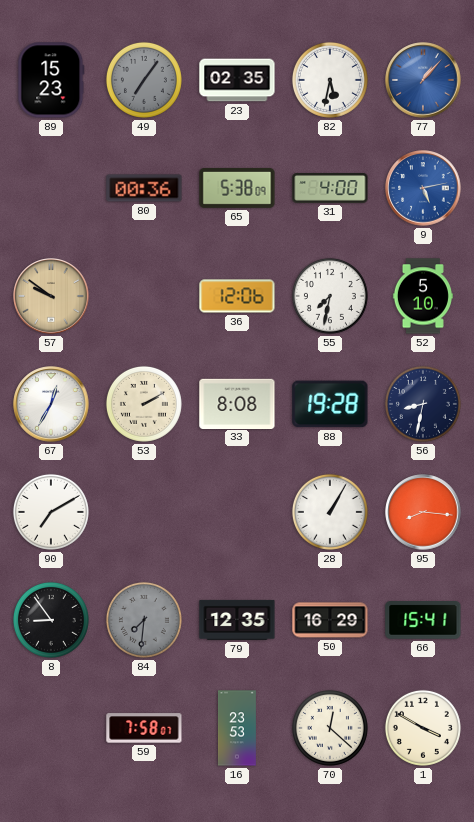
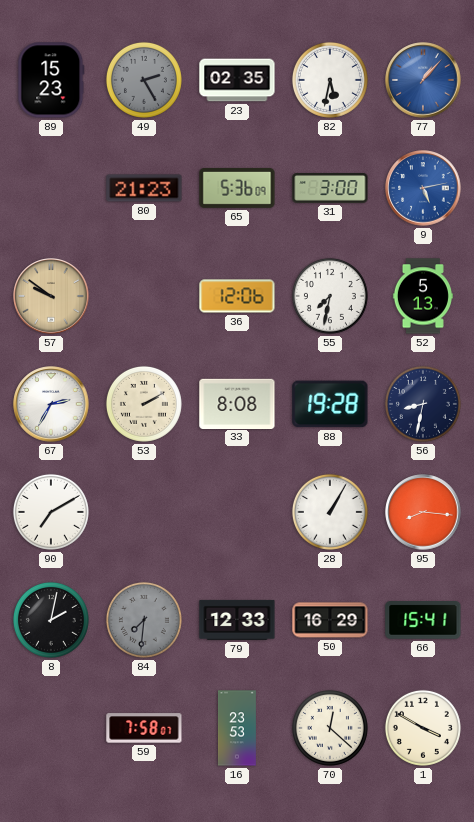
49: 7:06 -> 2:25 (144, 80)
80: 00:36 -> 21:23 (144, 188)
65: 5:38 -> 5:36 (237, 188)
31: 4:00 -> 3:00 (330, 189)
52: 5:10 -> 5:13 (423, 296)
67: 12:35 -> 2:35 (51, 404)
8: 8:54 -> 2:02 (51, 620)
79: 12:35 -> 12:33 (237, 620)
